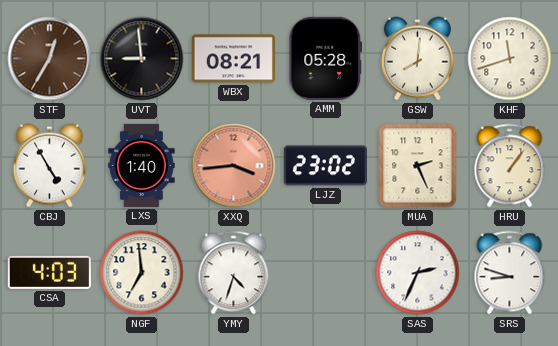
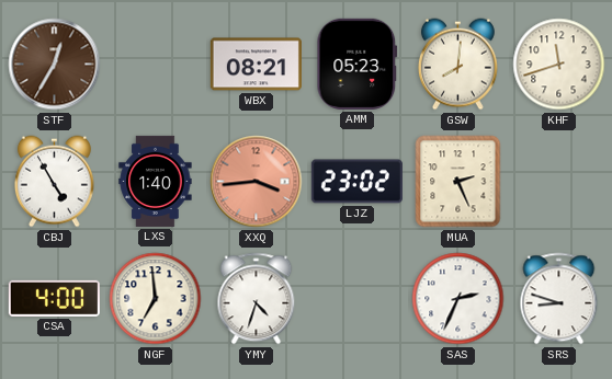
UVT: 8:59 -> none (142, 59)
AMM: 05:28 -> 05:23 (358, 64)
HRU: 1:06 -> none (510, 166)
CSA: 4:03 -> 4:00 (54, 298)
